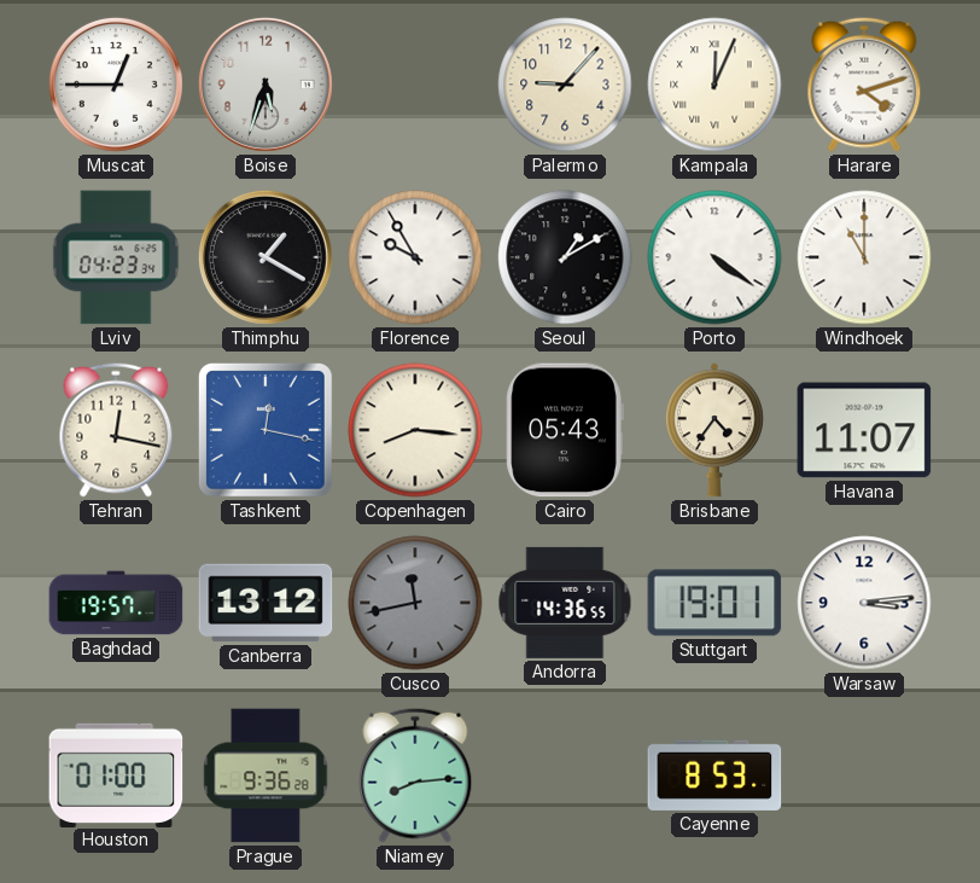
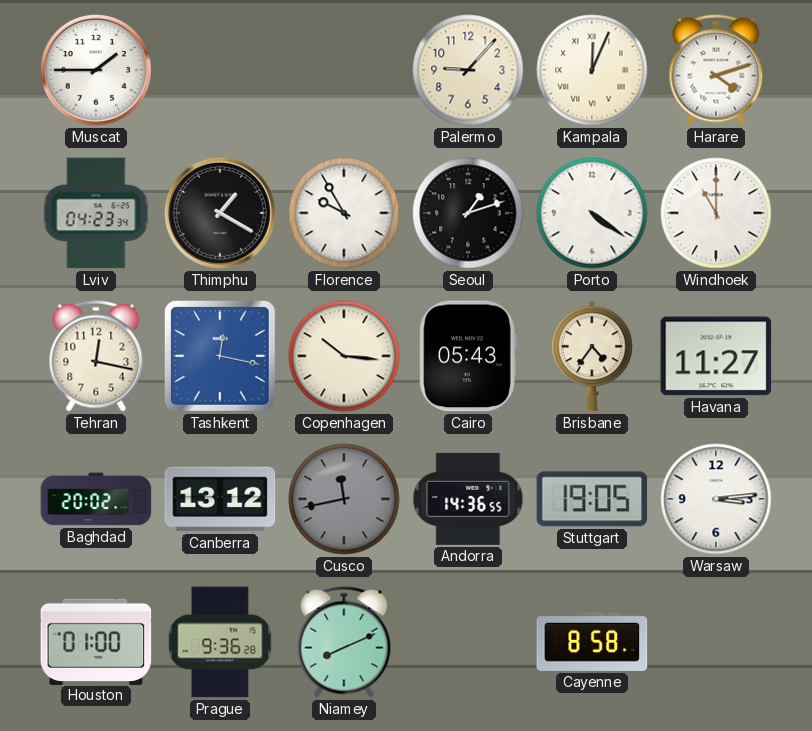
Muscat: 12:45 -> 1:45 (96, 70)
Boise: 5:33 -> none (266, 85)
Seoul: 1:10 -> 1:12 (468, 213)
Copenhagen: 8:16 -> 10:16 (344, 356)
Havana: 11:07 -> 11:27 (716, 356)
Baghdad: 19:57 -> 20:02 (96, 499)
Stuttgart: 19:01 -> 19:05 (592, 499)
Niamey: 8:14 -> 8:11 (344, 642)
Cayenne: 8:53 -> 8:58 (592, 642)
